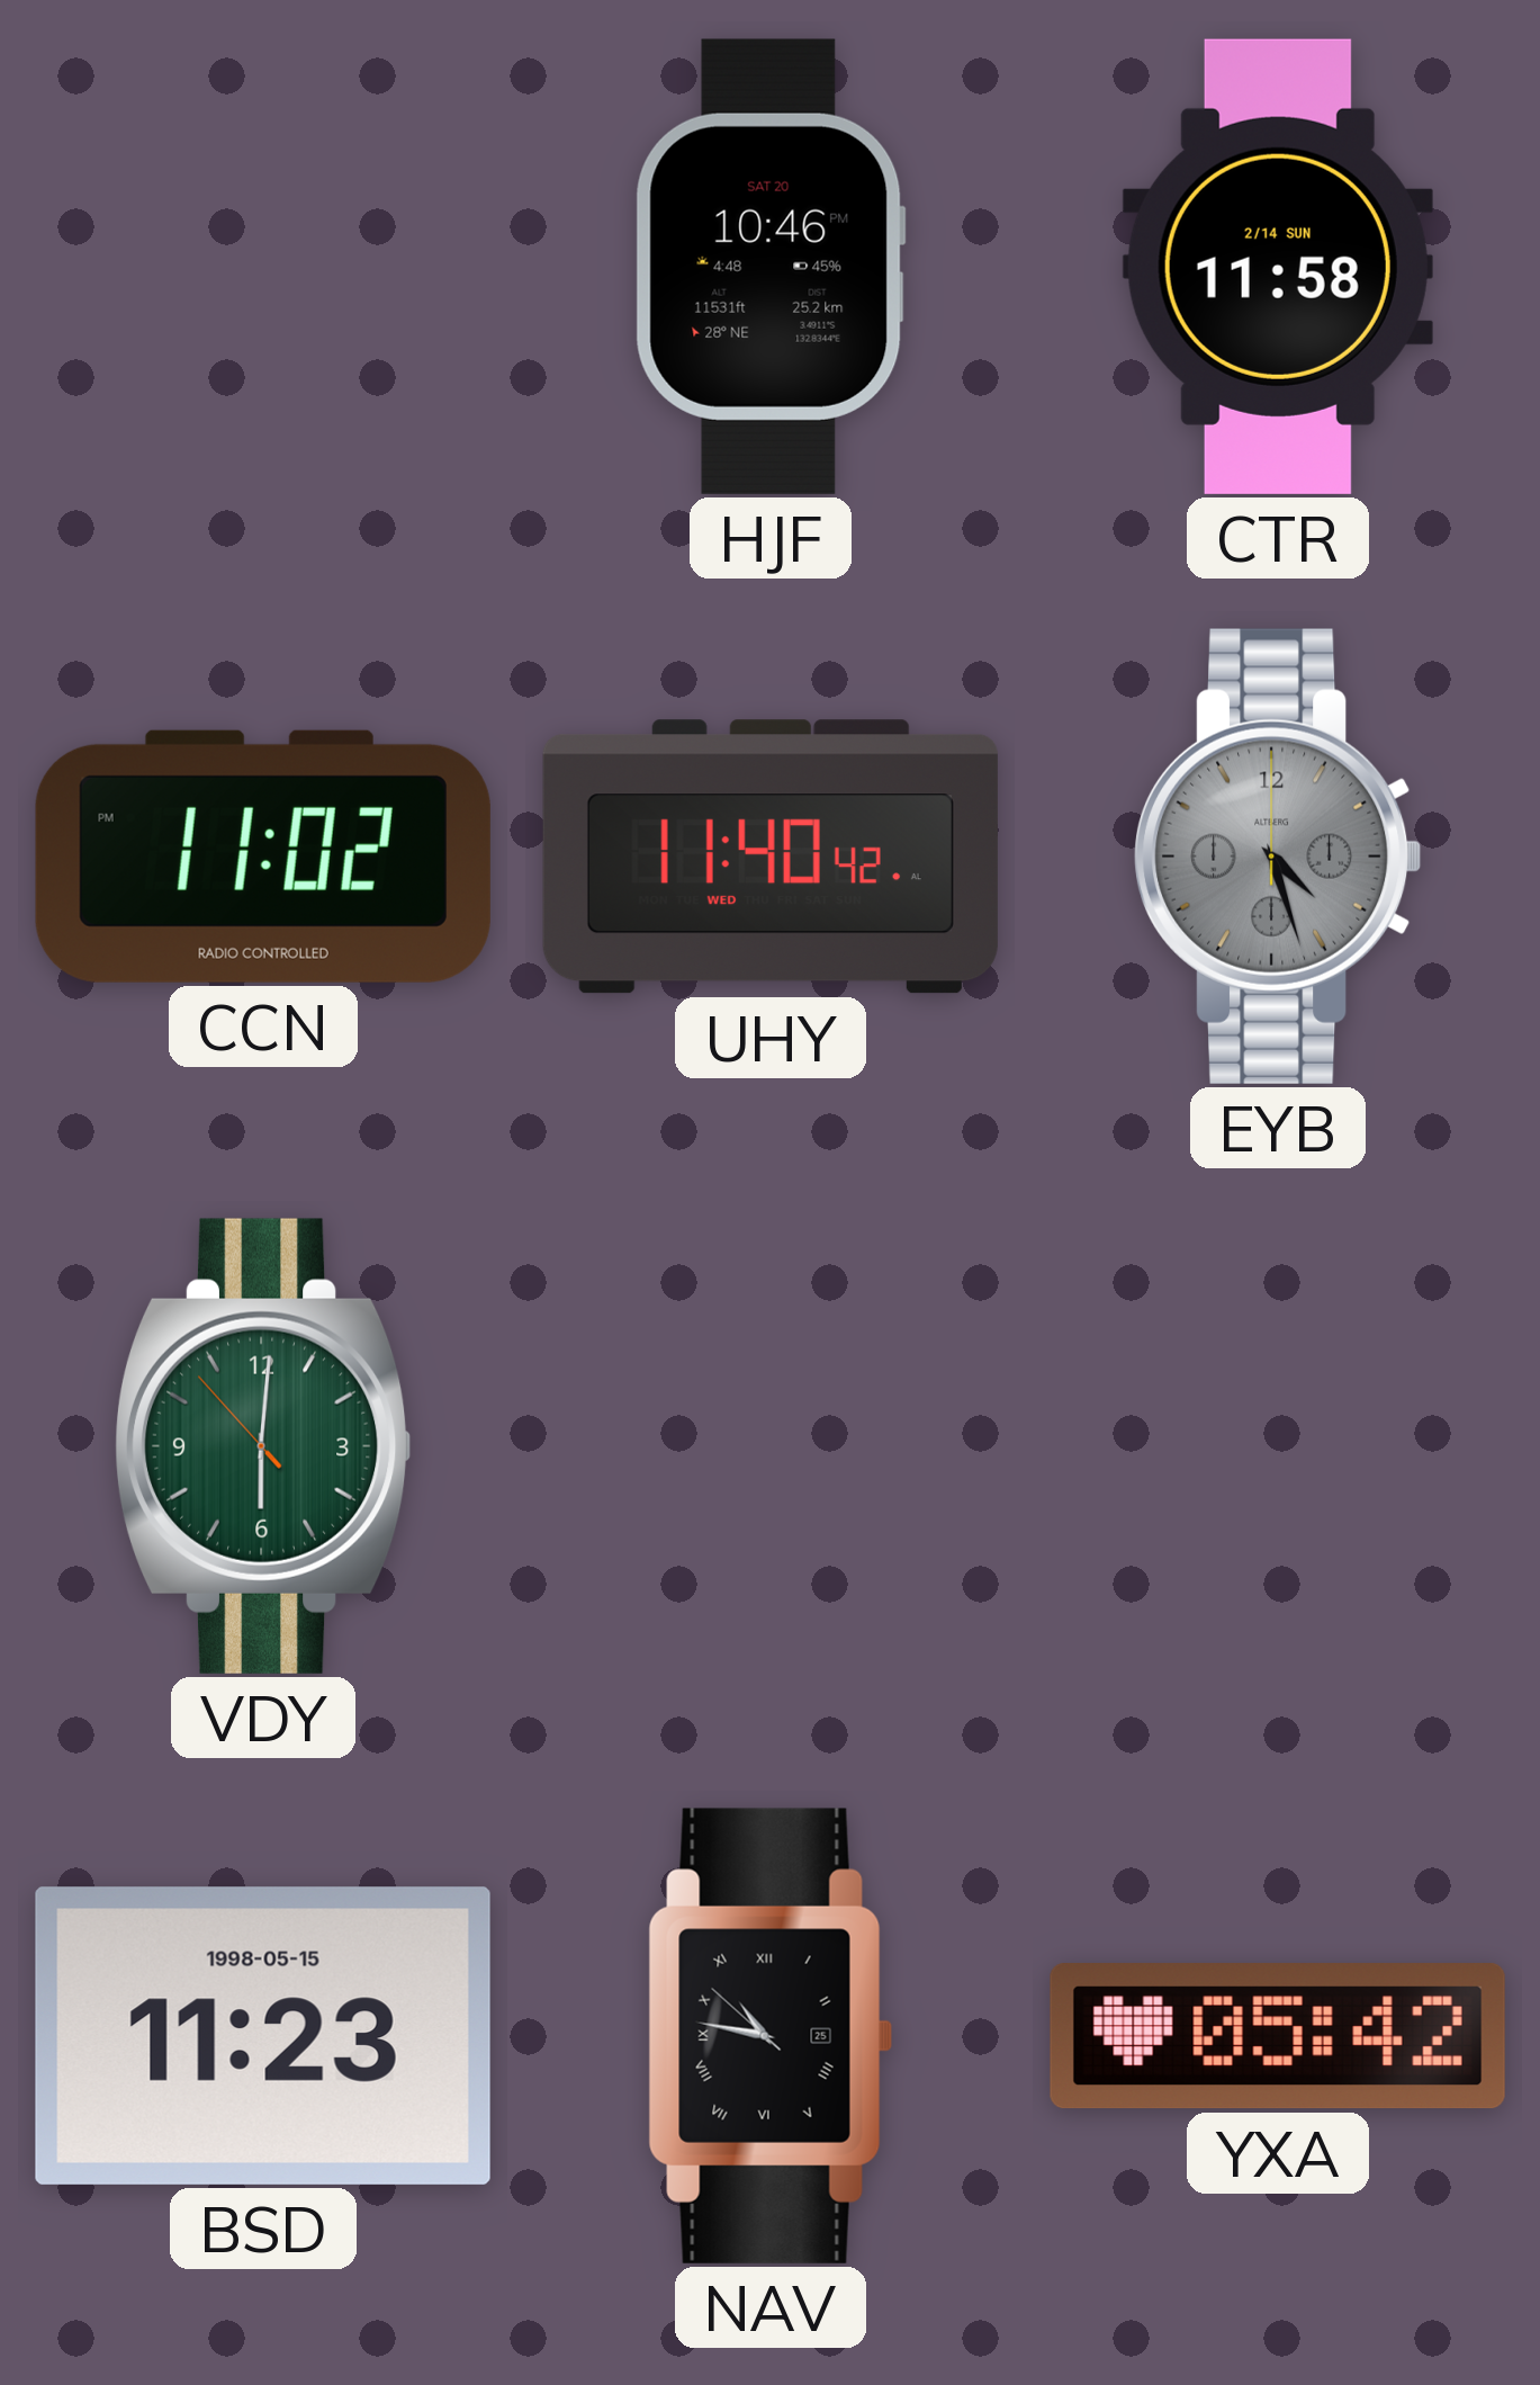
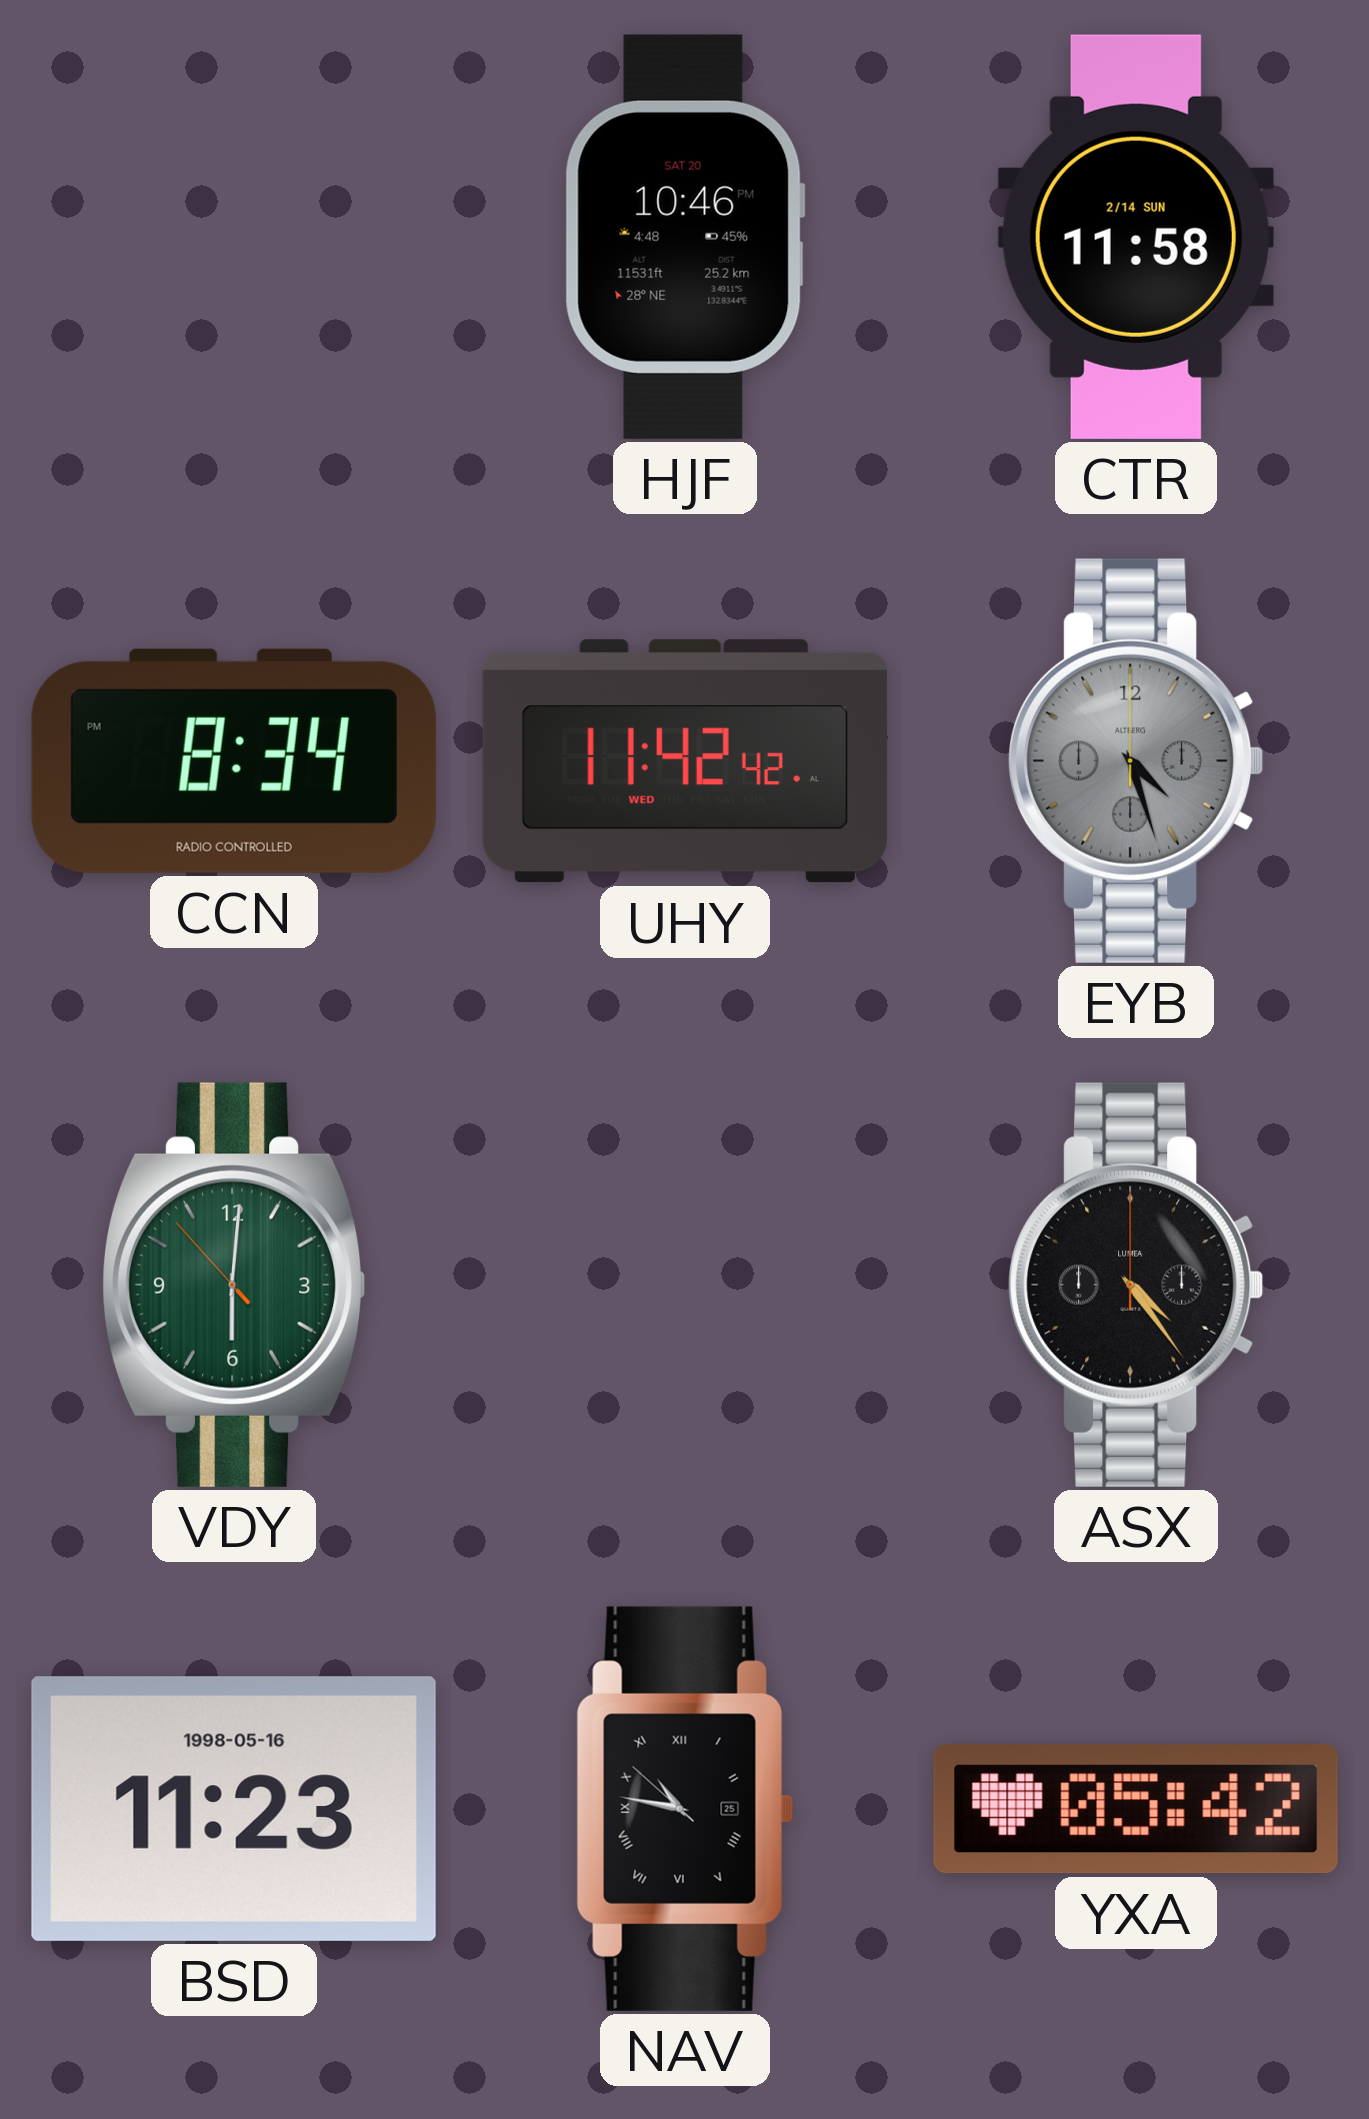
CCN: 11:02 -> 8:34 (234, 761)
UHY: 11:40 -> 11:42 (685, 761)
ASX: none -> 4:24 (1137, 1285)
BSD date: 1998-05-15 -> 1998-05-16 (234, 1809)
